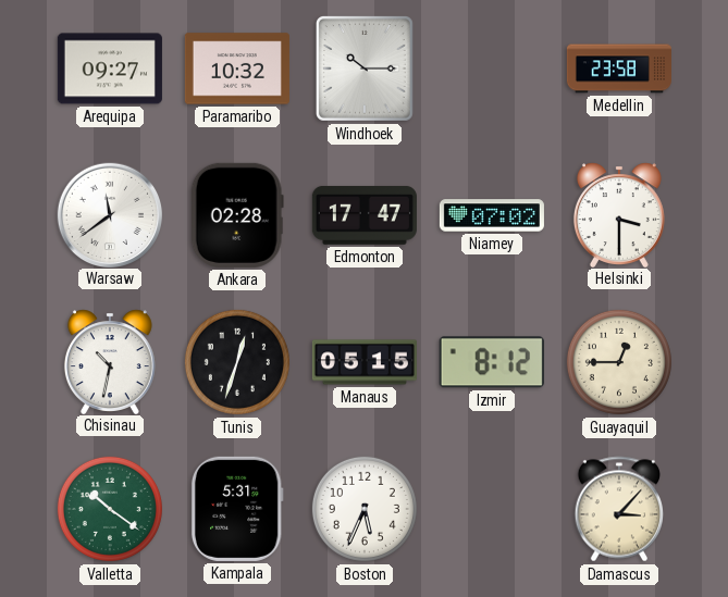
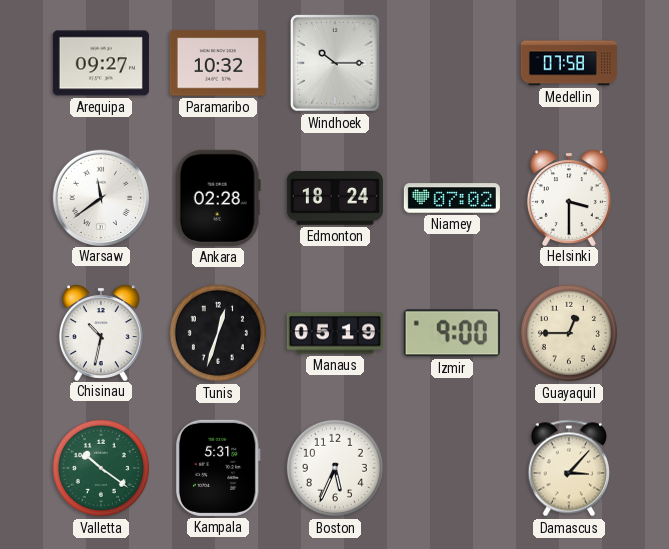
Medellin: 23:58 -> 07:58 (569, 63)
Edmonton: 17:47 -> 18:24 (335, 198)
Manaus: 05:15 -> 05:19 (335, 333)
Izmir: 8:12 -> 9:00 (452, 333)
